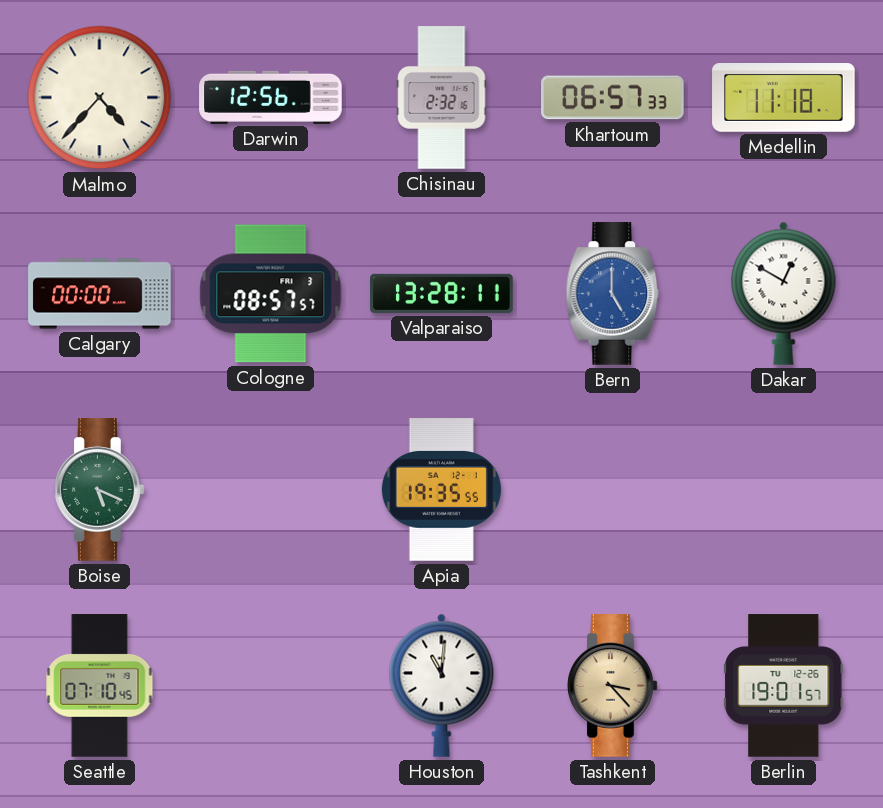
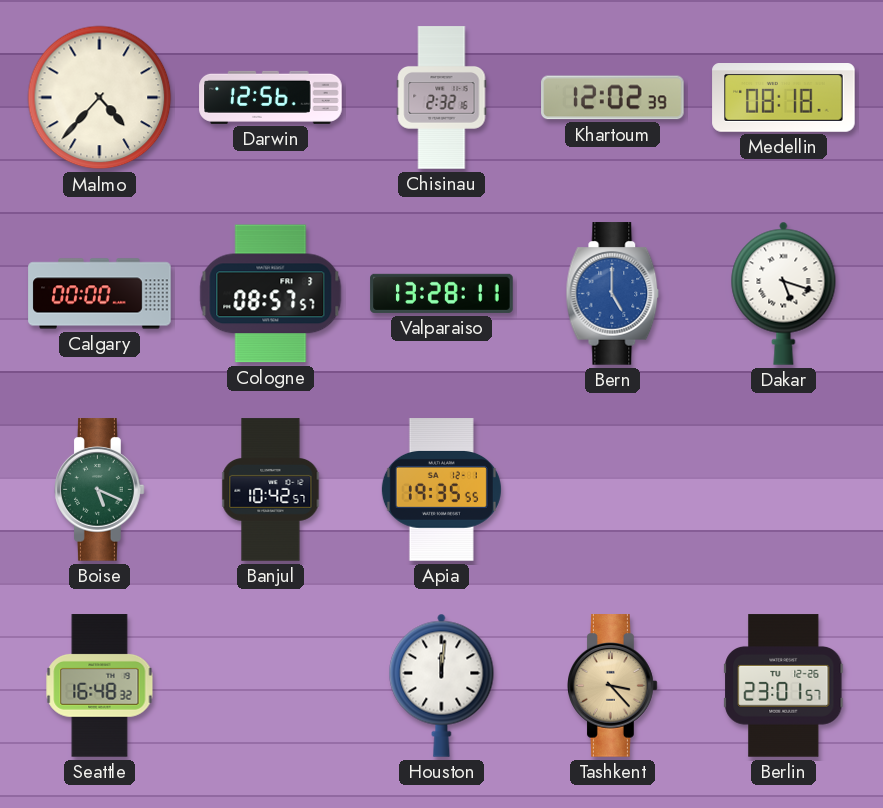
Khartoum: 06:57 -> 12:02 (613, 98)
Medellin: 11:18 -> 08:18 (784, 98)
Dakar: 12:50 -> 5:18 (784, 293)
Banjul: none -> 10:42 (271, 490)
Seattle: 07:10 -> 16:48 (100, 686)
Houston: 11:01 -> 12:01 (442, 685)
Berlin: 19:01 -> 23:01 (784, 686)
